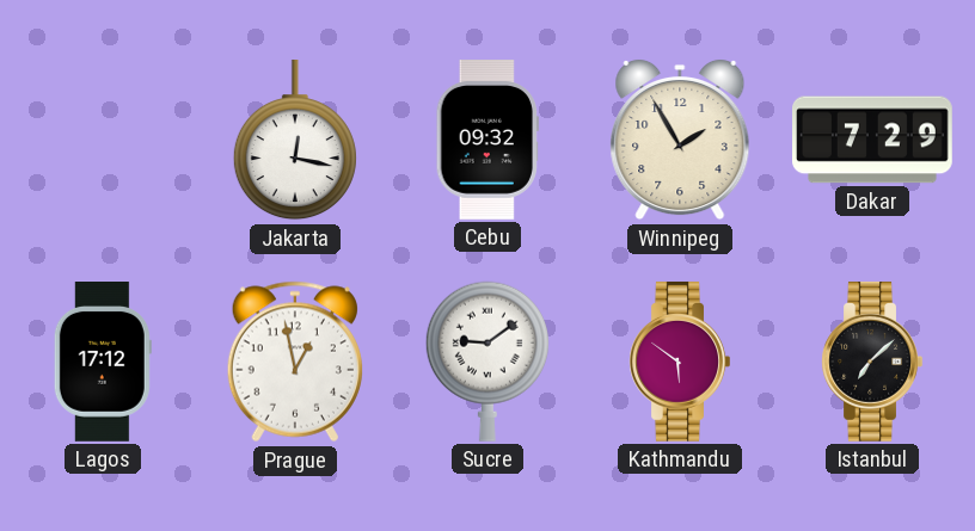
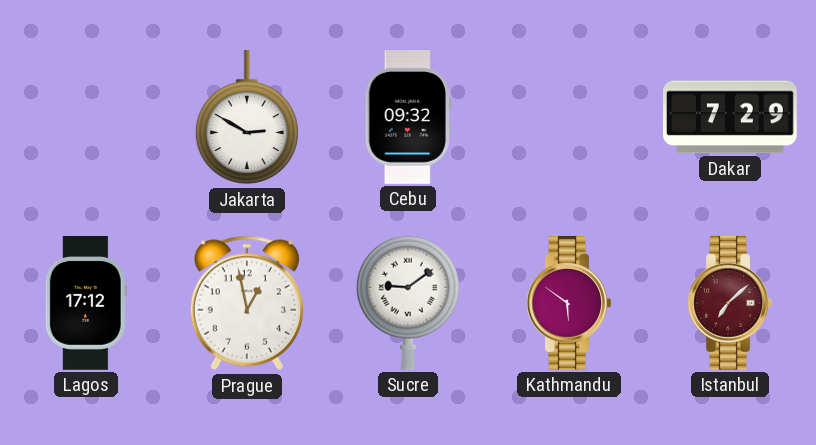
Jakarta: 12:17 -> 2:50 (247, 117)
Winnipeg: 1:55 -> none (680, 140)
Istanbul dial: black -> burgundy (730, 303)
